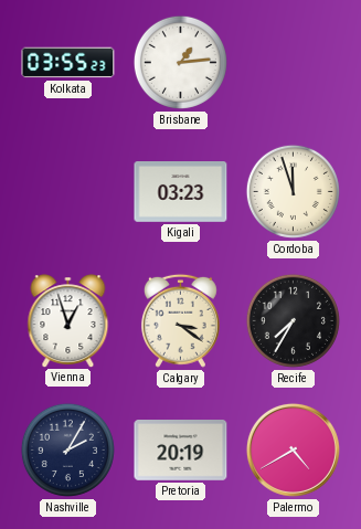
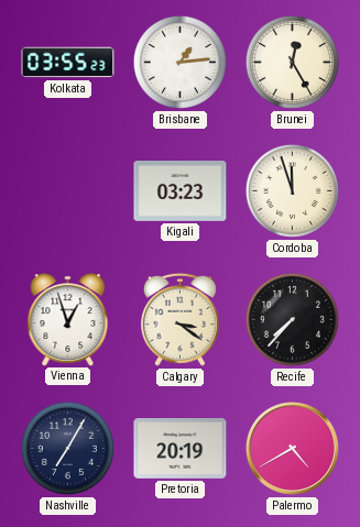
Brunei: none -> 12:25 (292, 62)
Recife: 7:35 -> 7:37 (292, 319)
Nashville: 2:05 -> 7:05 (67, 448)
